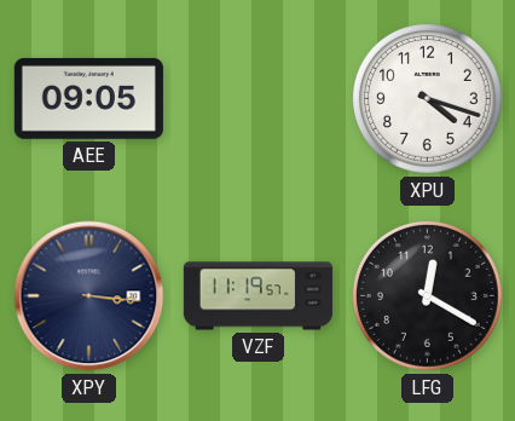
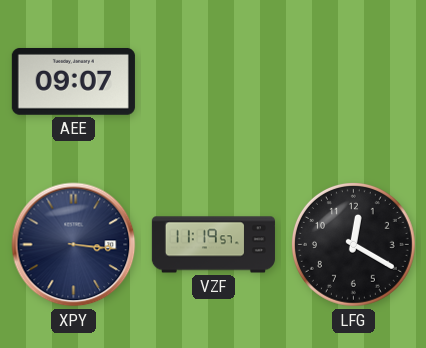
AEE: 09:05 -> 09:07 (73, 81)
XPU: 4:18 -> none (427, 98)
